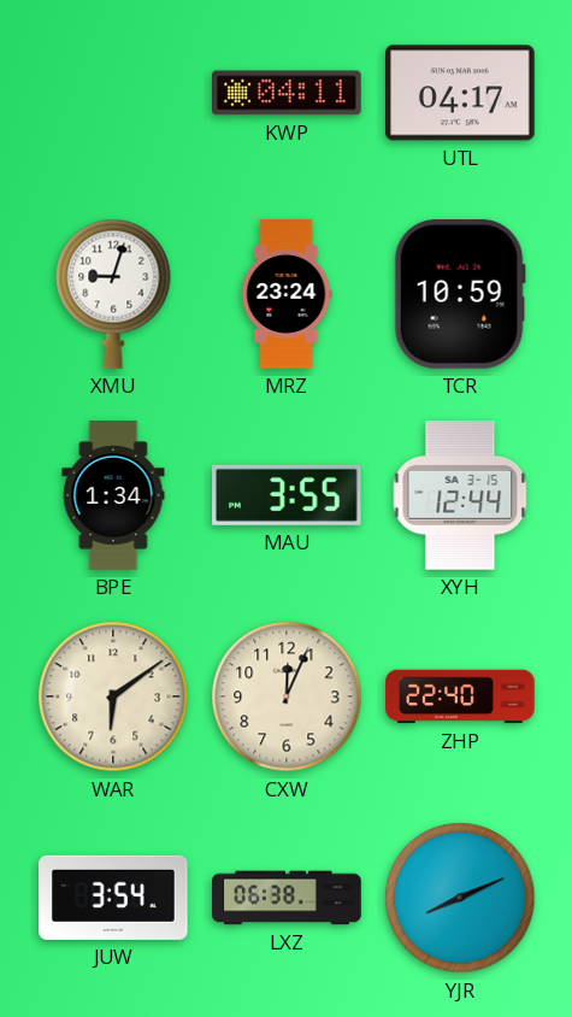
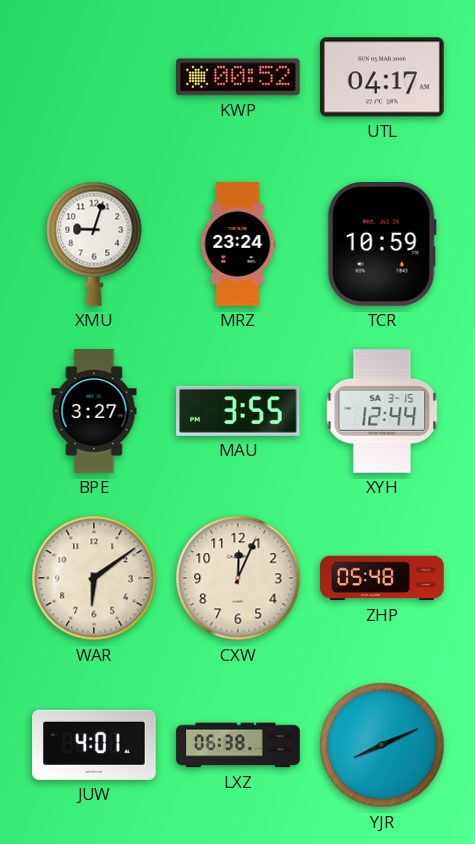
KWP: 04:11 -> 00:52 (239, 77)
BPE: 1:34 -> 3:27 (94, 411)
ZHP: 22:40 -> 05:48 (382, 578)
JUW: 3:54 -> 4:01 (94, 745)
